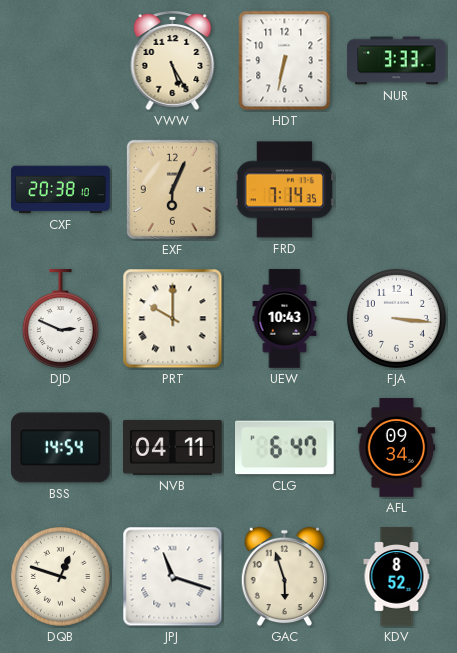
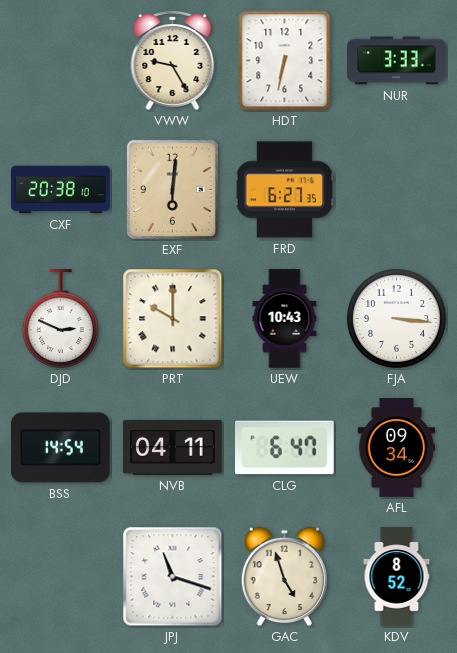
VWW: 5:25 -> 9:25 (173, 60)
EXF: 6:04 -> 6:01 (172, 189)
FRD: 7:14 -> 6:27 (284, 190)
DQB: 12:48 -> none (60, 576)
GAC: 5:57 -> 4:57 (284, 577)
